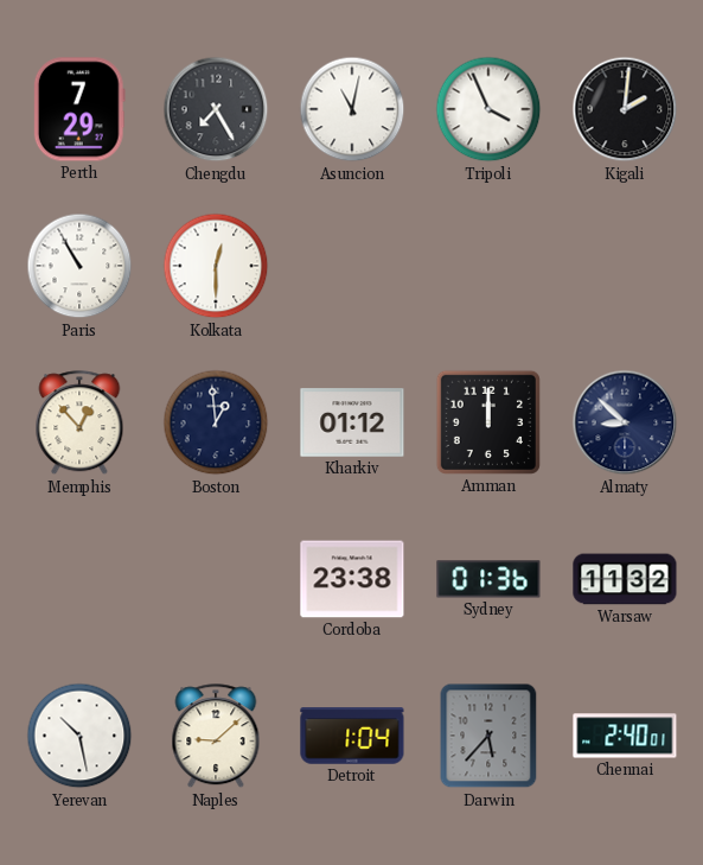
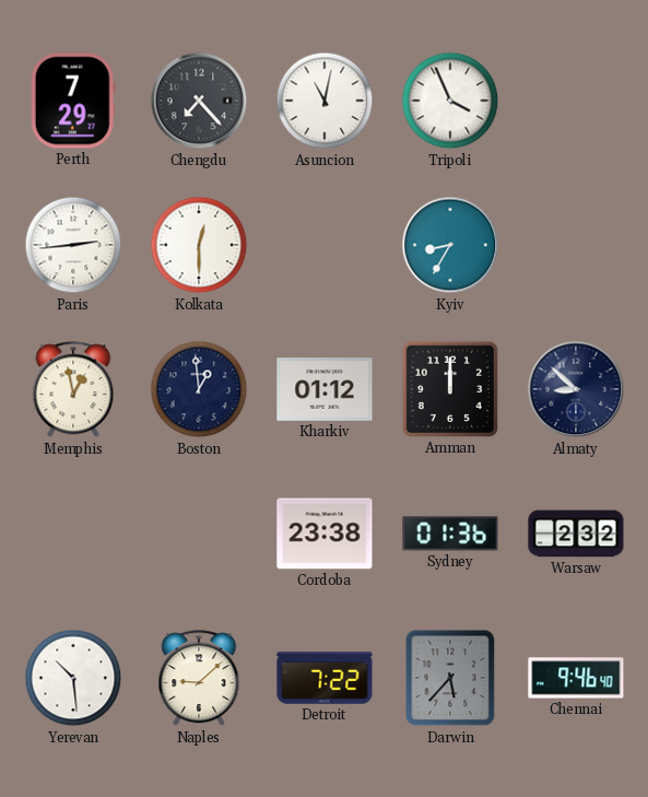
Chengdu: 7:25 -> 7:23 (199, 101)
Kigali: 2:01 -> none (625, 109)
Paris: 10:55 -> 2:44 (73, 245)
Kyiv: none -> 8:35 (450, 245)
Memphis: 12:53 -> 12:58 (73, 390)
Warsaw: 11:32 -> 2:32 (576, 534)
Yerevan: 10:28 -> 10:29 (73, 678)
Detroit: 1:04 -> 7:22 (325, 678)
Chennai: 2:40 -> 9:46 (576, 678)
